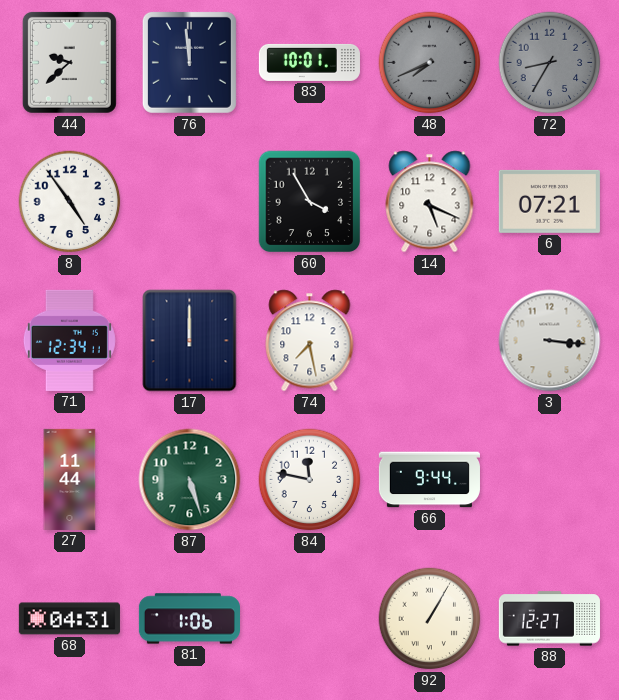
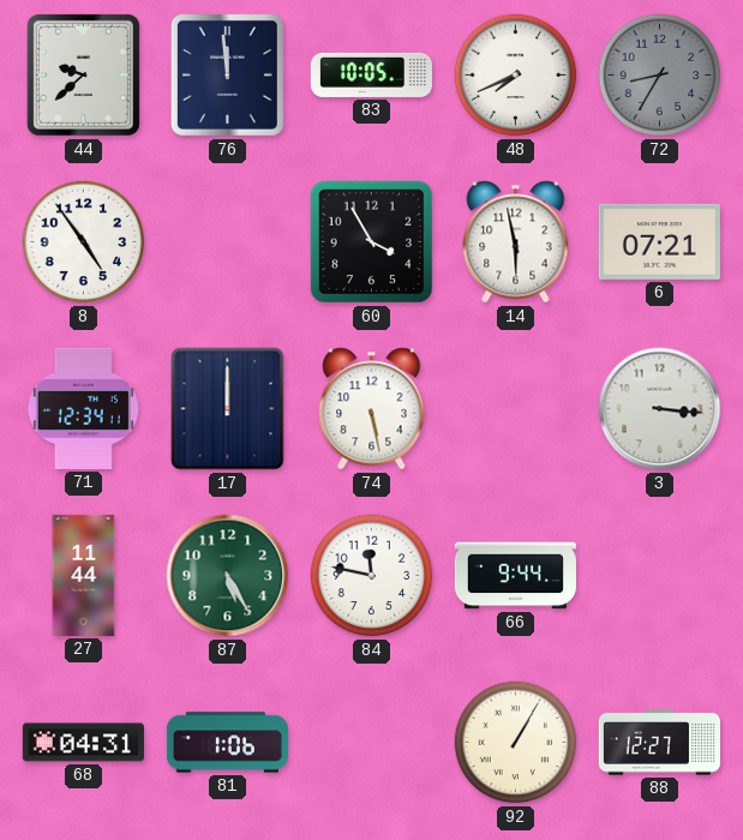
83: 10:01 -> 10:05 (371, 74)
48 dial: grey -> white (516, 76)
14: 5:19 -> 5:58 (516, 242)
74: 7:28 -> 5:28 (372, 409)
87: 5:27 -> 5:25 (228, 576)
